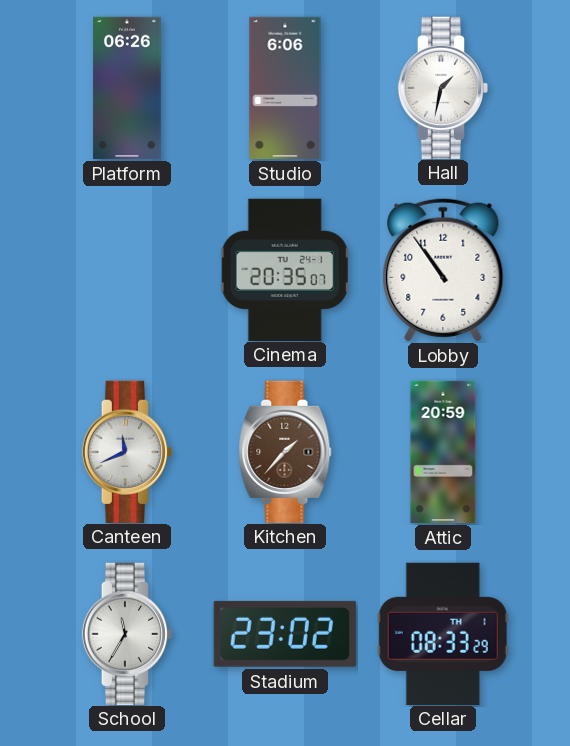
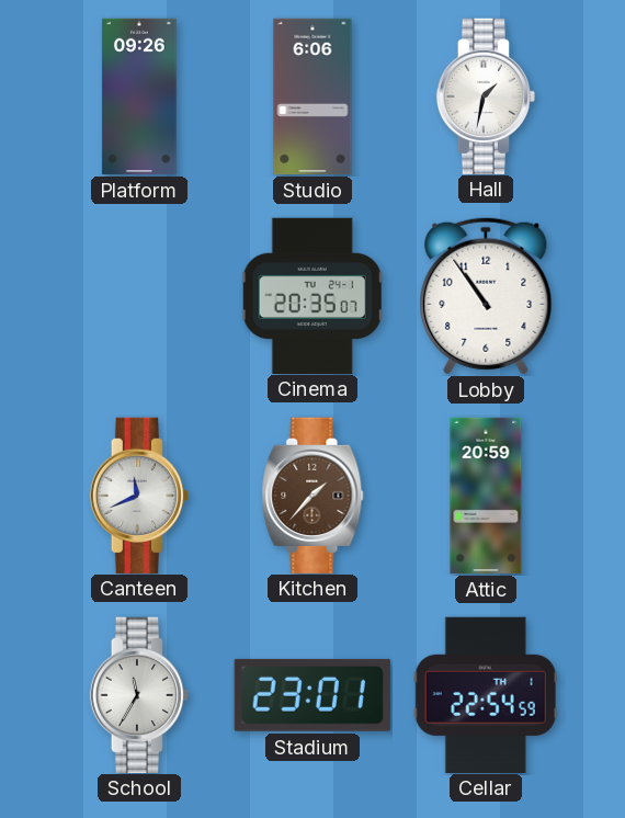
Platform: 06:26 -> 09:26 (139, 96)
Stadium: 23:02 -> 23:01 (312, 695)
Cellar: 08:33 -> 22:54 (486, 694)
